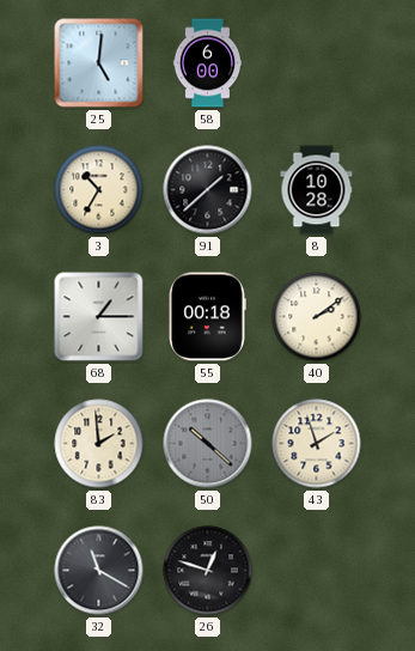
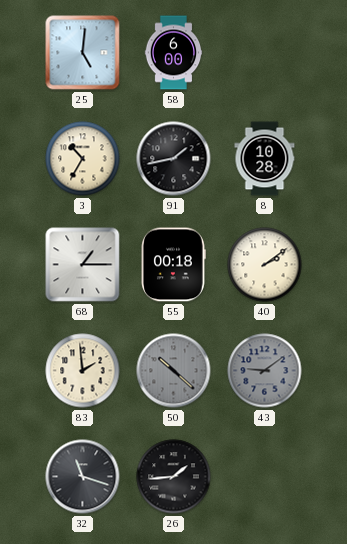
91: 1:38 -> 1:43 (174, 159)
43: 1:57 -> 9:09 (265, 371)
43 dial: cream -> grey (265, 371)
32: 11:20 -> 11:18 (83, 477)
26: 12:48 -> 1:44 (174, 477)
